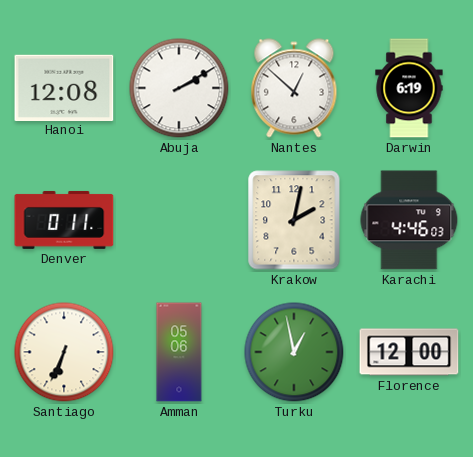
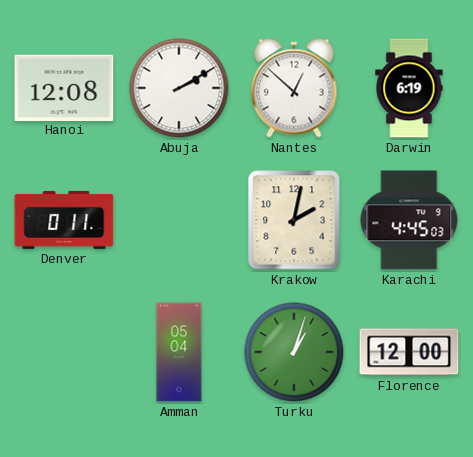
Karachi: 4:46 -> 4:45 (409, 220)
Santiago: 6:34 -> none (64, 352)
Amman: 05:06 -> 05:04 (179, 352)
Turku: 12:58 -> 1:03 (294, 352)
